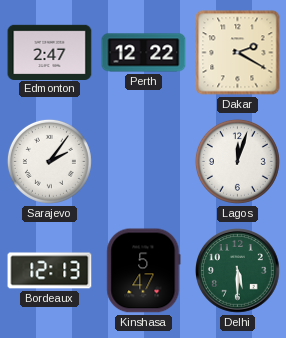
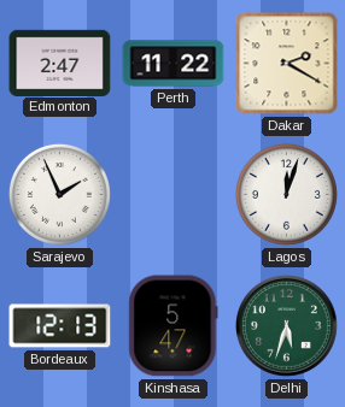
Perth: 12:22 -> 11:22 (174, 64)
Sarajevo: 2:06 -> 1:56 (59, 194)
Delhi: 5:30 -> 5:33 (287, 326)
